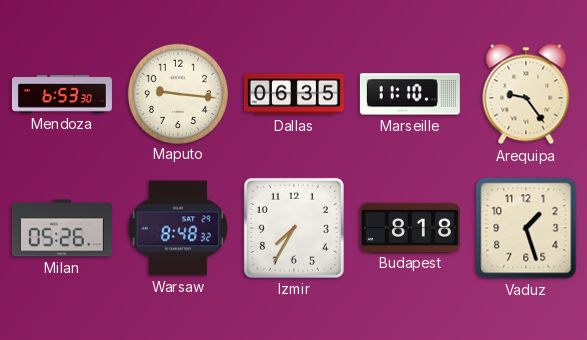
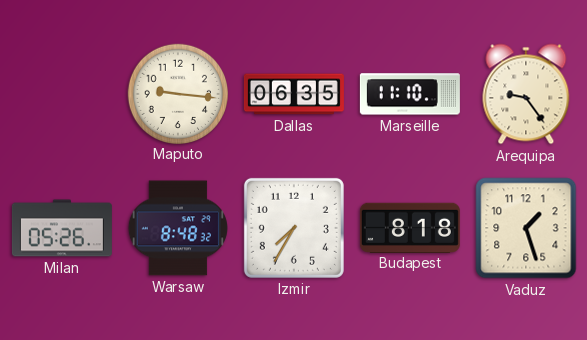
Mendoza: 6:53 -> none (62, 95)
